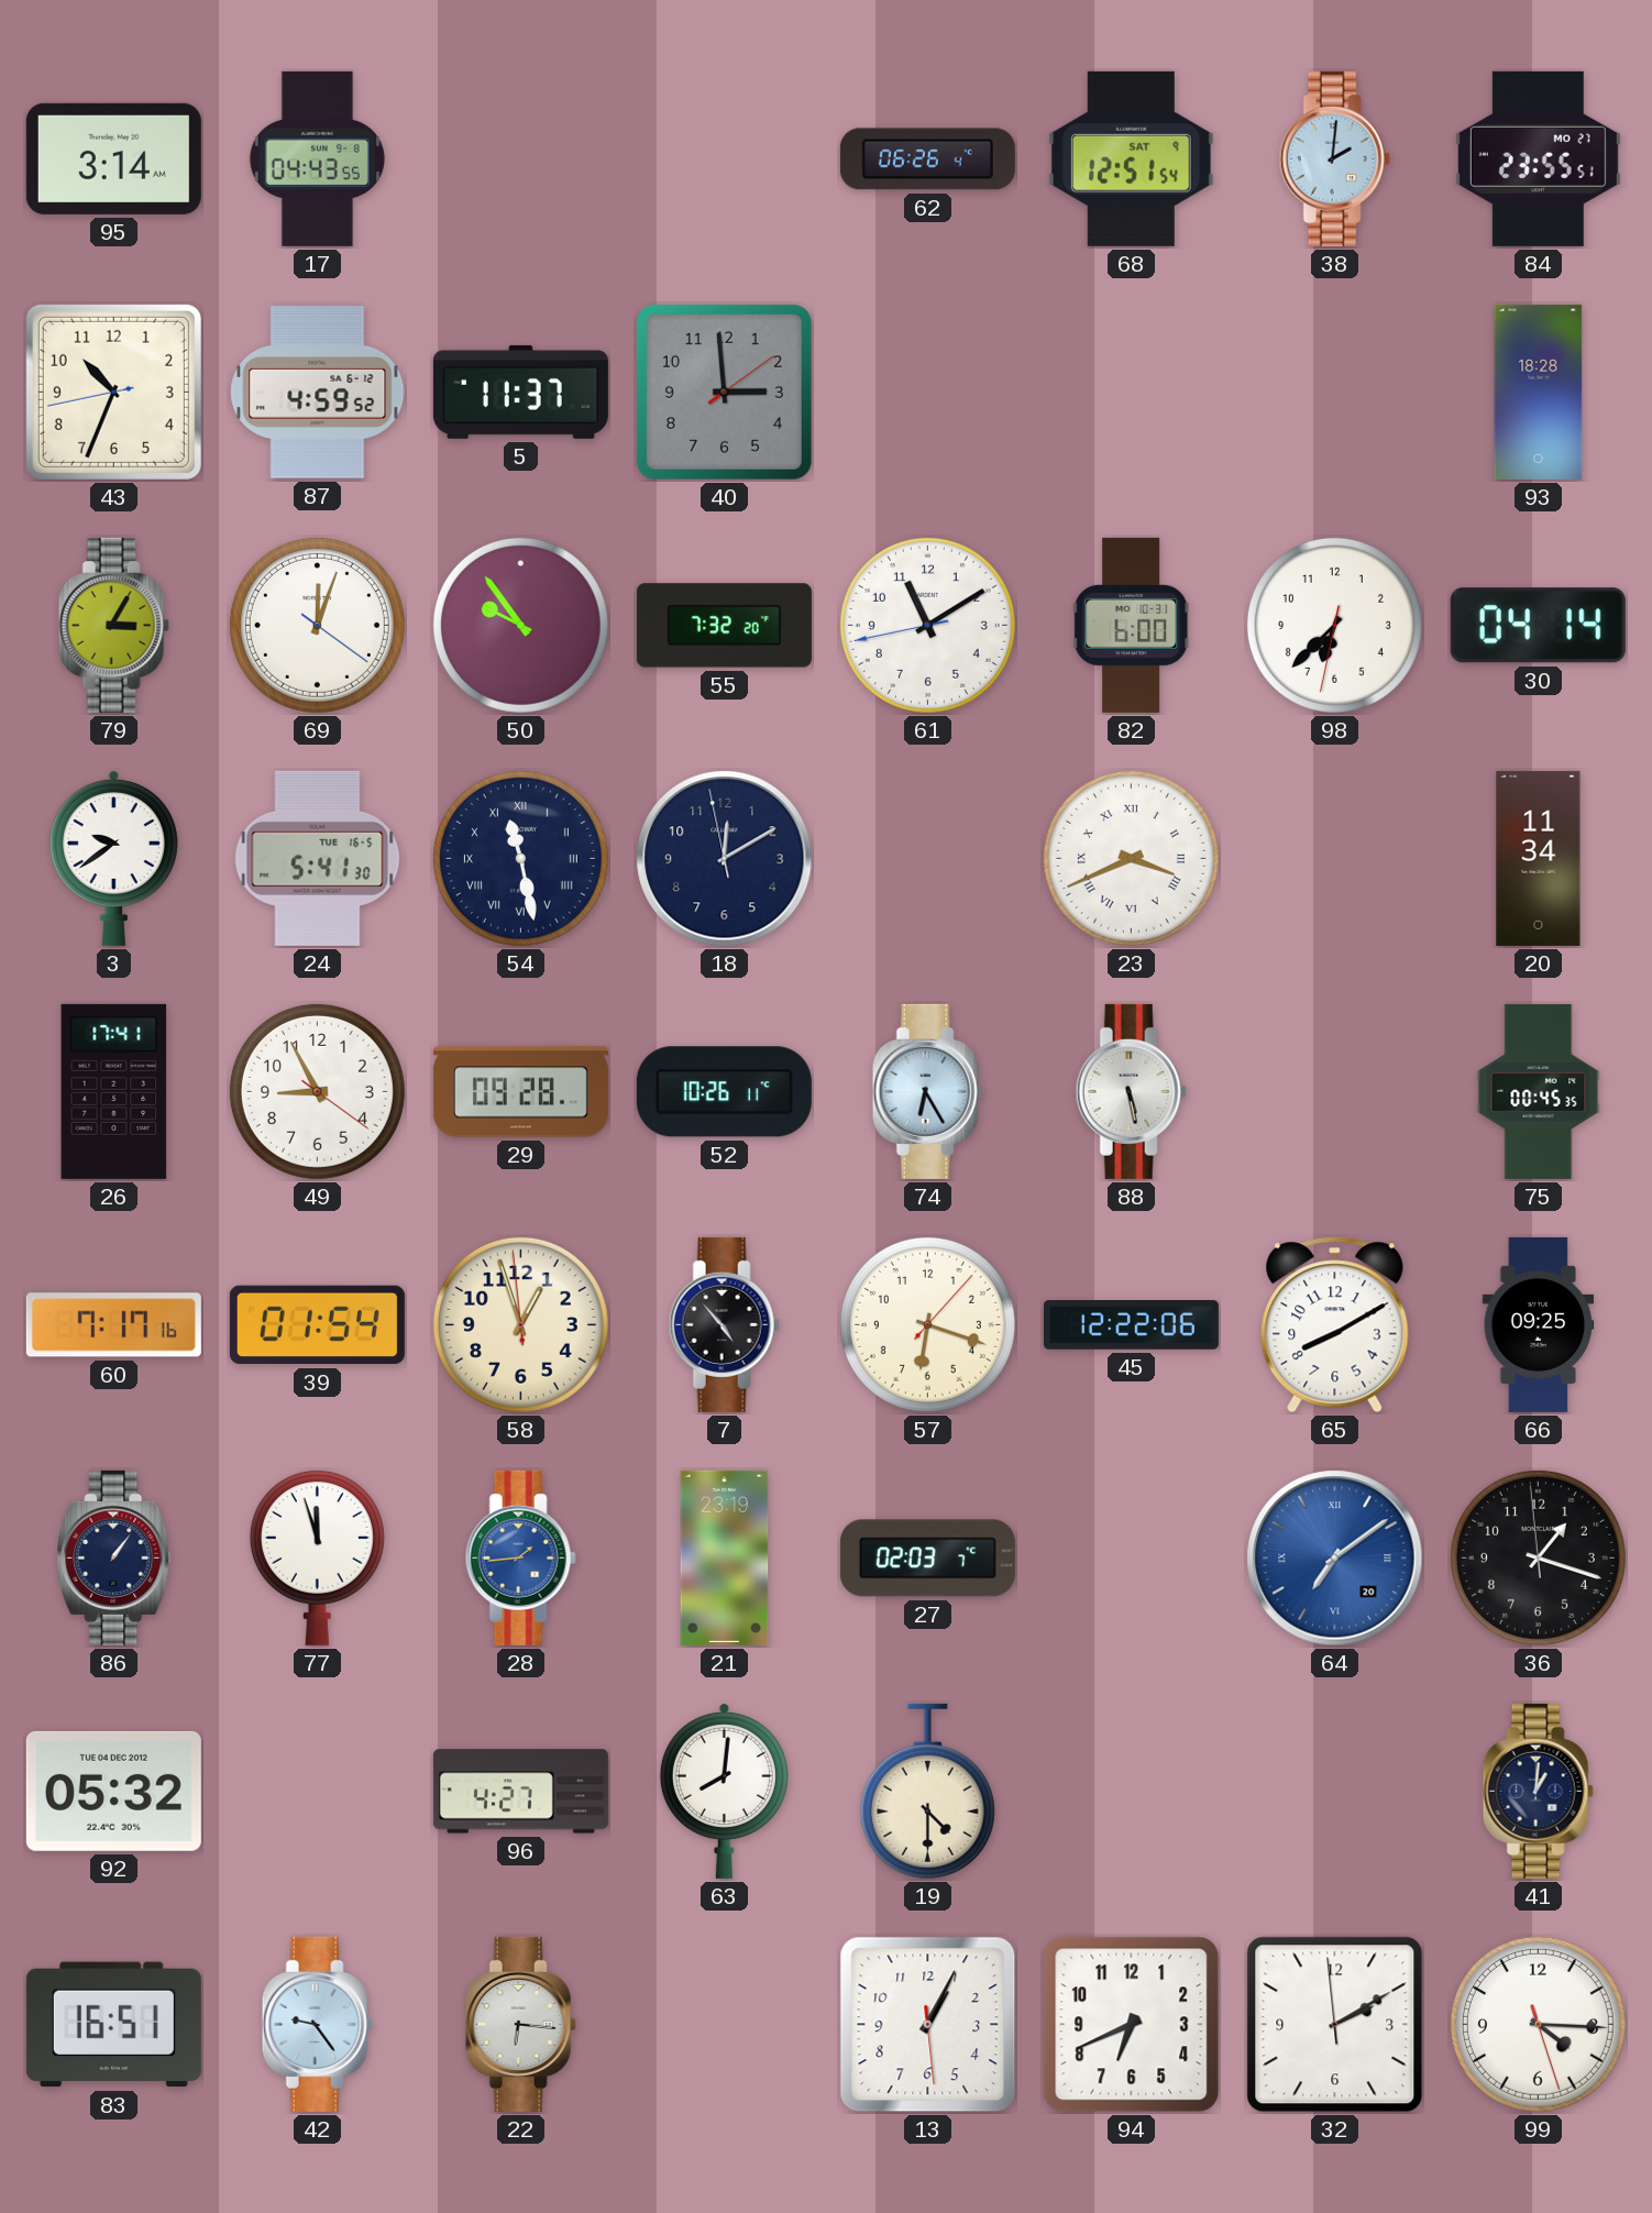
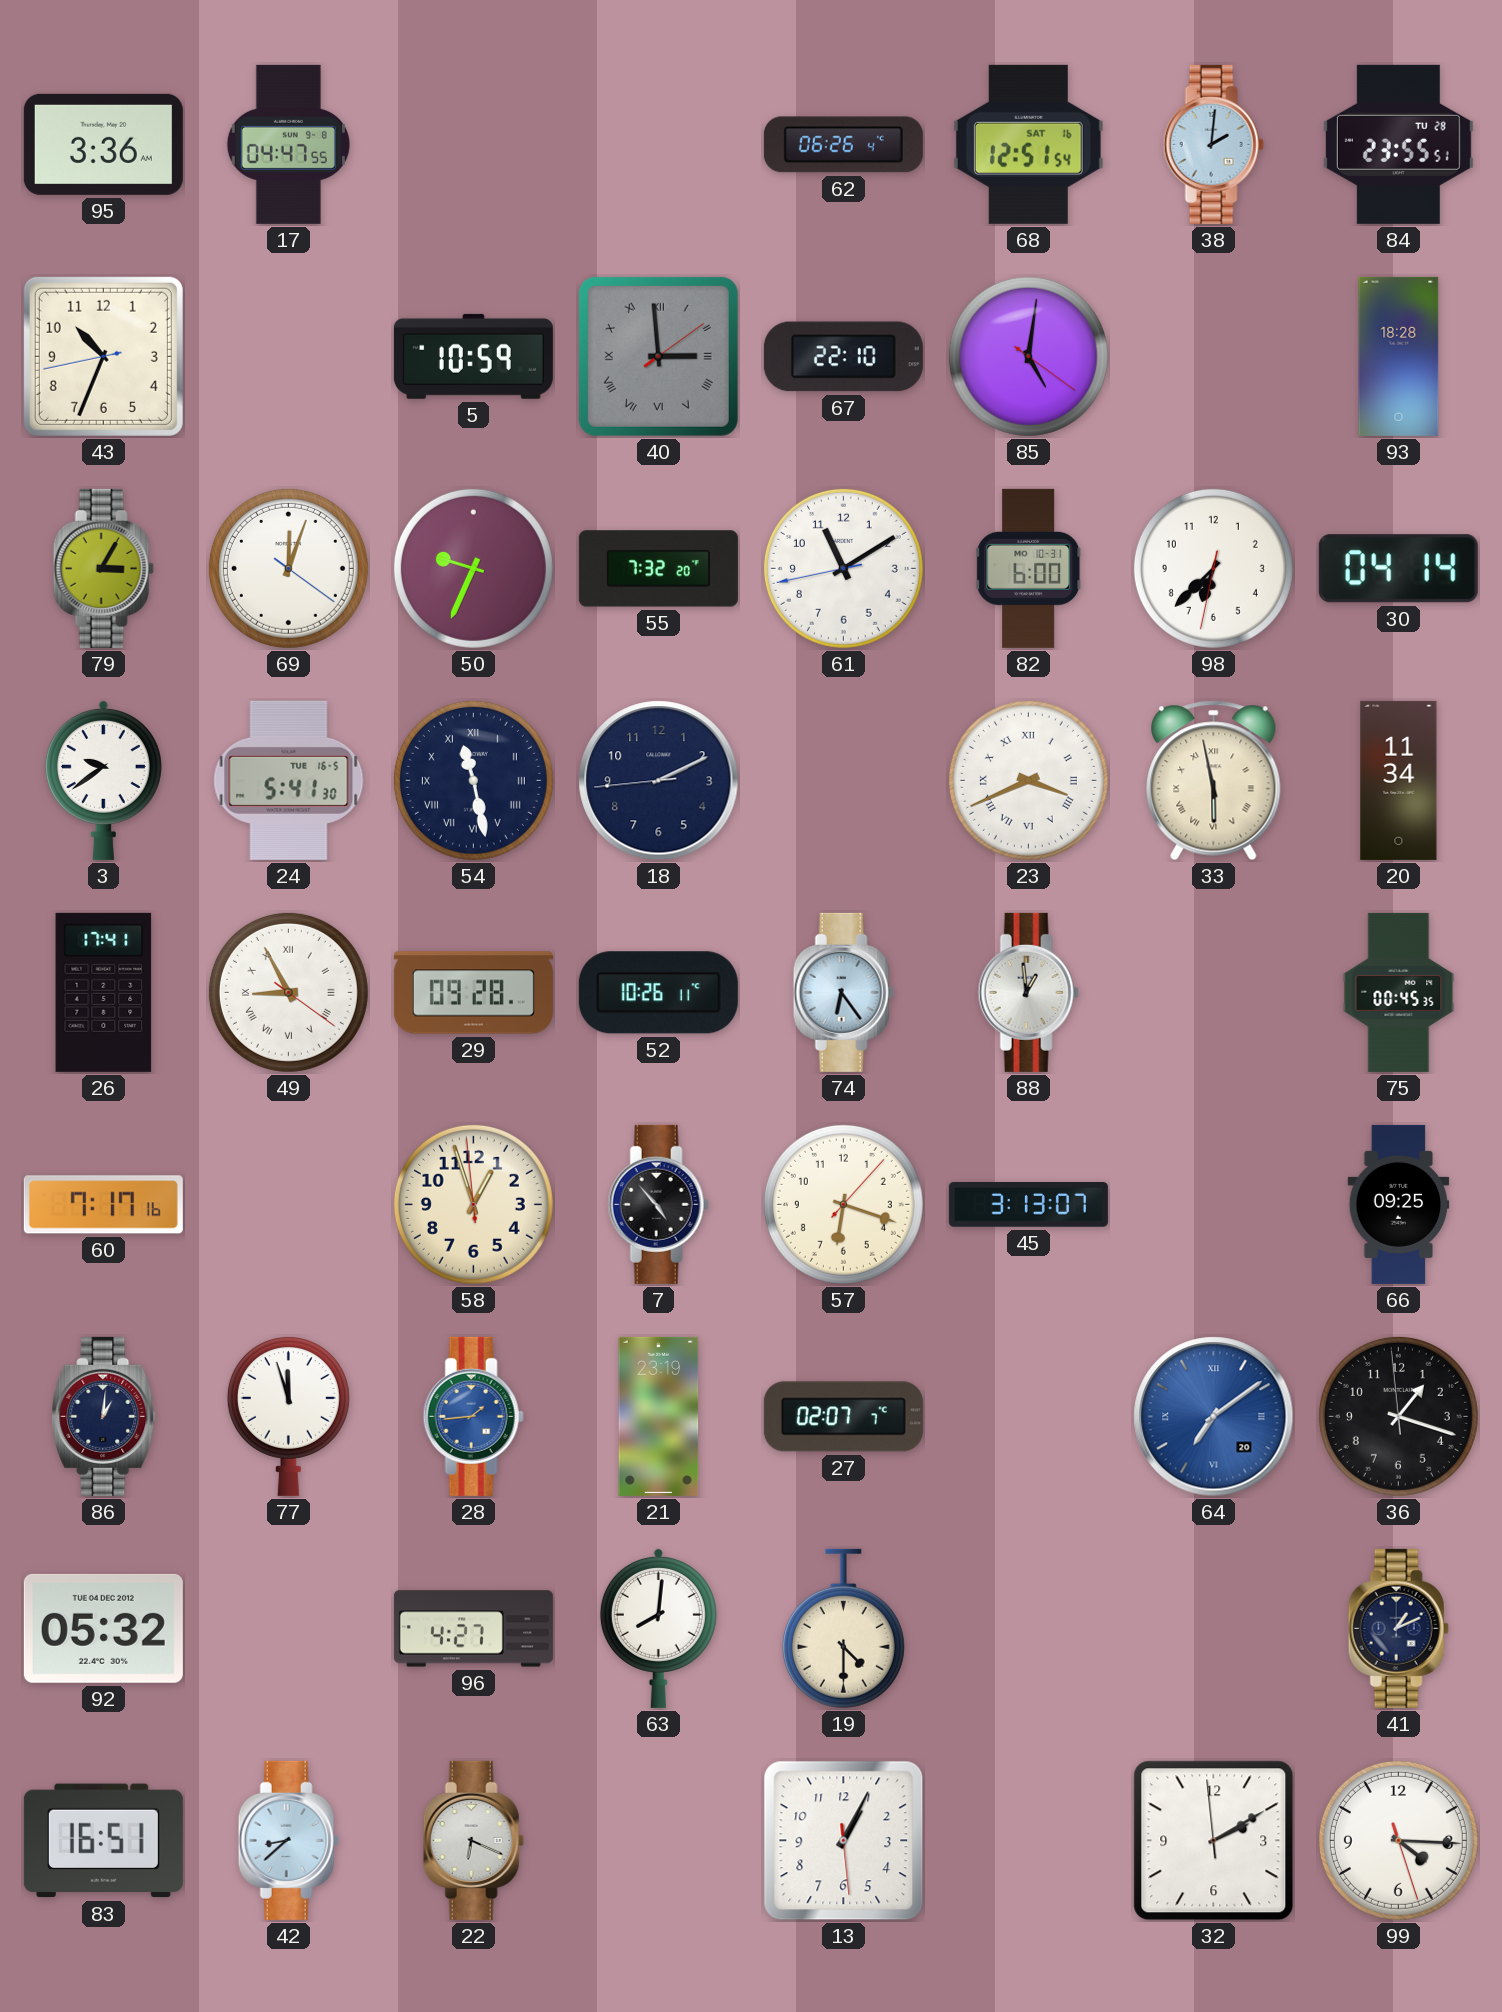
95: 3:14 -> 3:36 (103, 144)
17: 04:43 -> 04:47 (288, 144)
68 date: SAT 9 -> SAT 16 (1028, 144)
84 date: MO 27 -> TU 28 (1398, 144)
87: 4:59 -> none (318, 393)
5: 11:37 -> 10:59 (473, 356)
40 numerals: Arabic -> Roman (658, 356)
67: none -> 22:10 (843, 357)
85: none -> 5:01 (1028, 356)
50: 9:54 -> 9:34 (473, 568)
18: 12:09 -> 2:10 (659, 781)
33: none -> 5:58 (1214, 781)
49 numerals: Arabic -> Roman (288, 992)
74: 6:25 -> 6:24 (843, 992)
88: 5:28 -> 12:59 (1028, 992)
39: 01:54 -> none (317, 1325)
45: 12:22 -> 3:13 (1028, 1205)
65: 8:10 -> none (1335, 1325)
86: 1:06 -> 1:01 (104, 1416)
27: 02:03 -> 02:07 (843, 1417)
41: 1:01 -> 1:11 (1398, 1628)
42: 9:24 -> 8:38 (288, 1840)
22: 6:16 -> 6:19 (473, 1840)
94: 6:41 -> none (1132, 2025)
